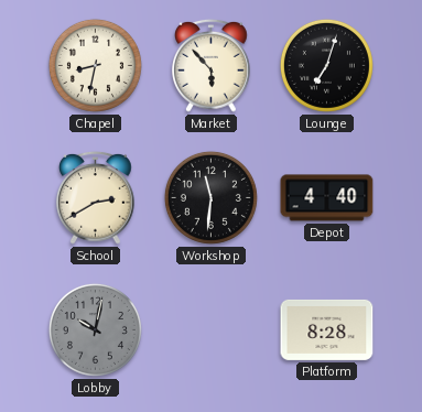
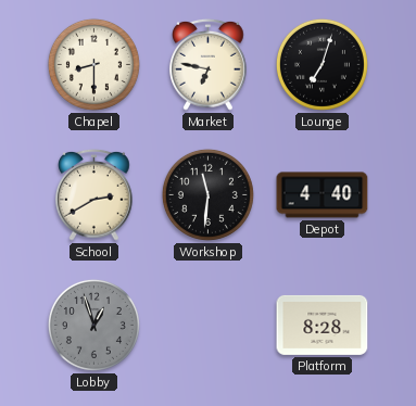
Chapel: 8:32 -> 8:30 (93, 64)
Market: 5:53 -> 6:47 (209, 64)
Lobby: 10:02 -> 12:57 (93, 325)
